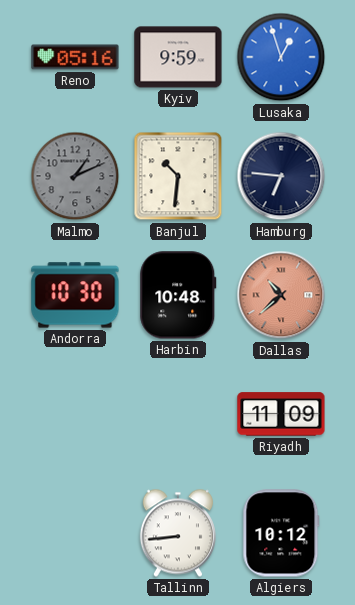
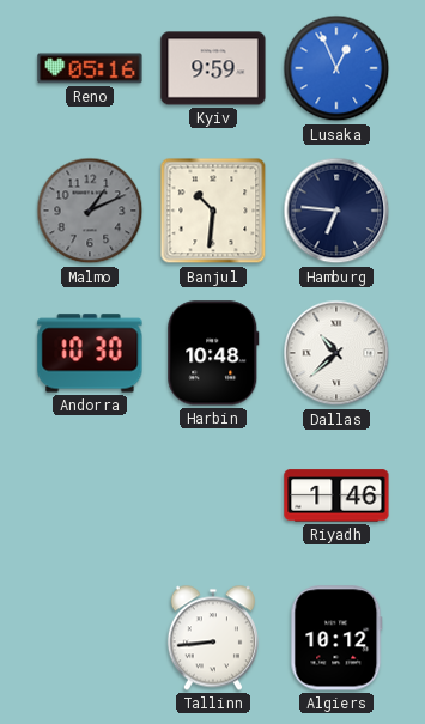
Lusaka: 12:57 -> 12:56 (336, 68)
Dallas dial: salmon -> white (336, 353)
Riyadh: 11:09 -> 1:46 (336, 495)
